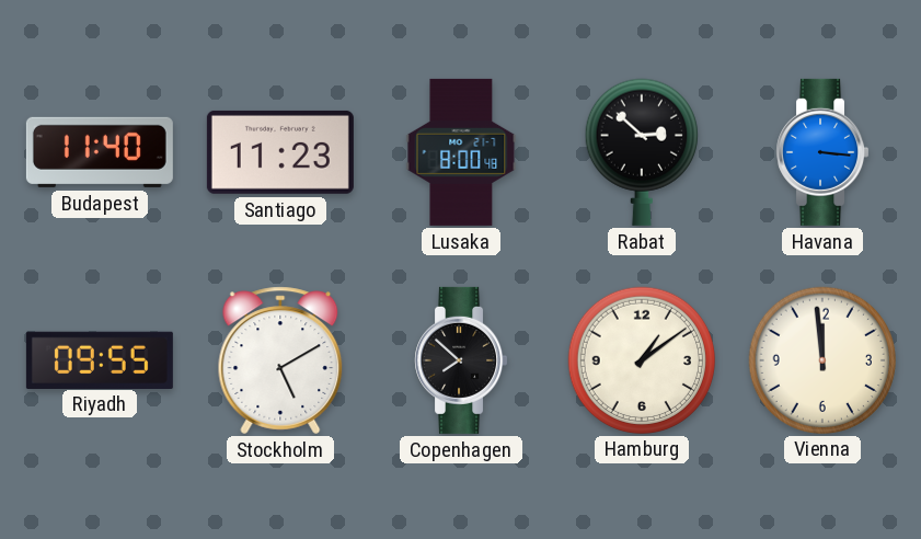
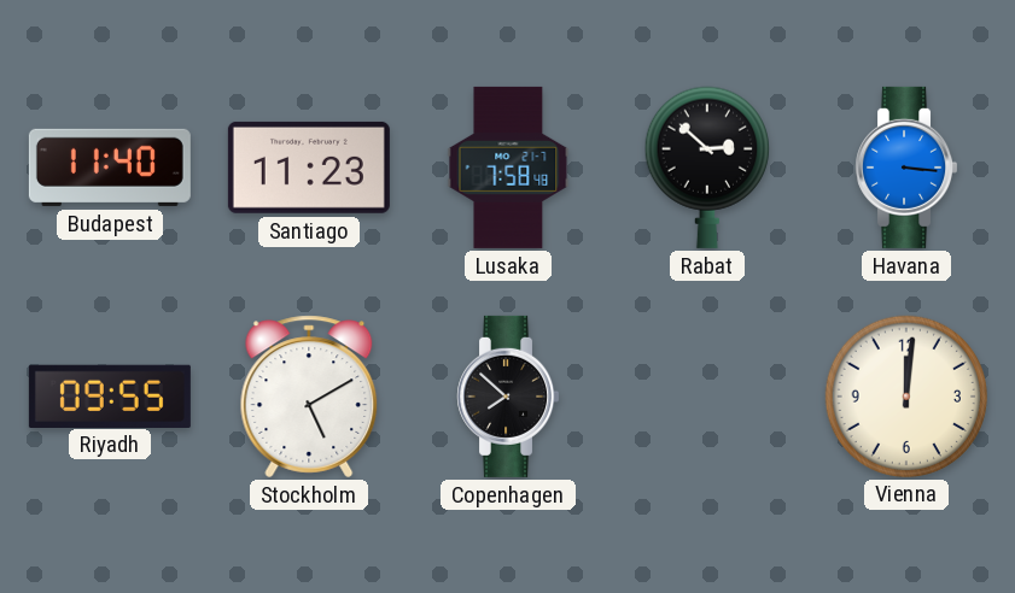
Lusaka: 8:00 -> 7:58 (508, 168)
Hamburg: 1:09 -> none (641, 359)
Vienna: 11:59 -> 12:01 (905, 395)
